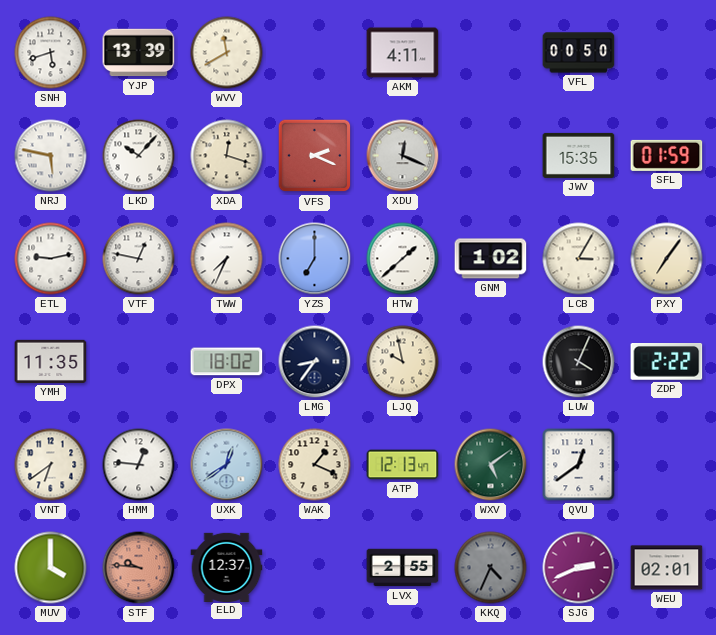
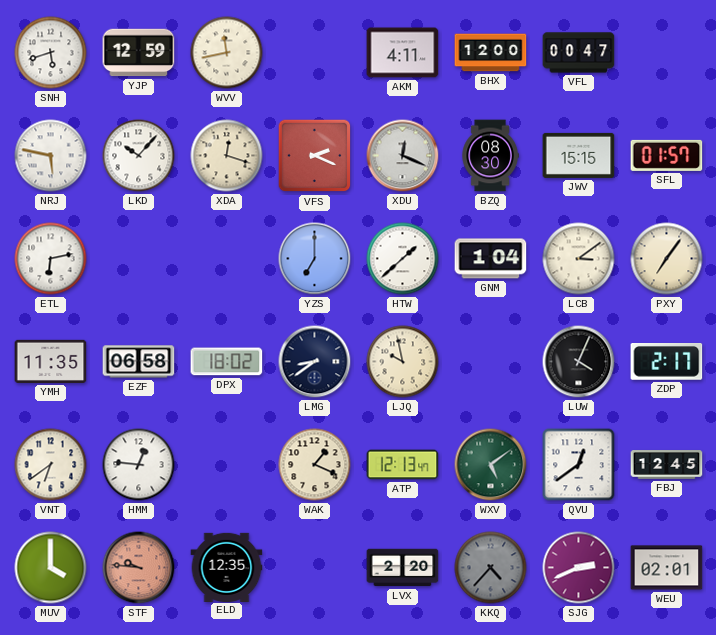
YJP: 13:39 -> 12:59 (139, 53)
WVV: 11:40 -> 11:43 (227, 53)
BHX: none -> 12:00 (491, 53)
VFL: 00:50 -> 00:47 (579, 53)
BZQ: none -> 08:30 (490, 156)
JWV: 15:35 -> 15:15 (579, 155)
SFL: 01:59 -> 01:57 (667, 155)
ETL: 9:13 -> 6:13 (51, 259)
VTF: 12:47 -> none (139, 259)
TWW: 7:34 -> none (227, 259)
GNM: 1:02 -> 1:04 (491, 259)
LCB: 3:05 -> 3:09 (579, 259)
EZF: none -> 06:58 (139, 362)
LMG: 8:36 -> 8:39 (315, 362)
ZDP: 2:22 -> 2:17 (667, 362)
UXK: 12:39 -> none (227, 465)
FBJ: none -> 12:45 (667, 465)
ELD: 12:37 -> 12:35 (227, 567)
LVX: 2:55 -> 2:20 (403, 568)
KKQ: 4:34 -> 4:37 (491, 568)
